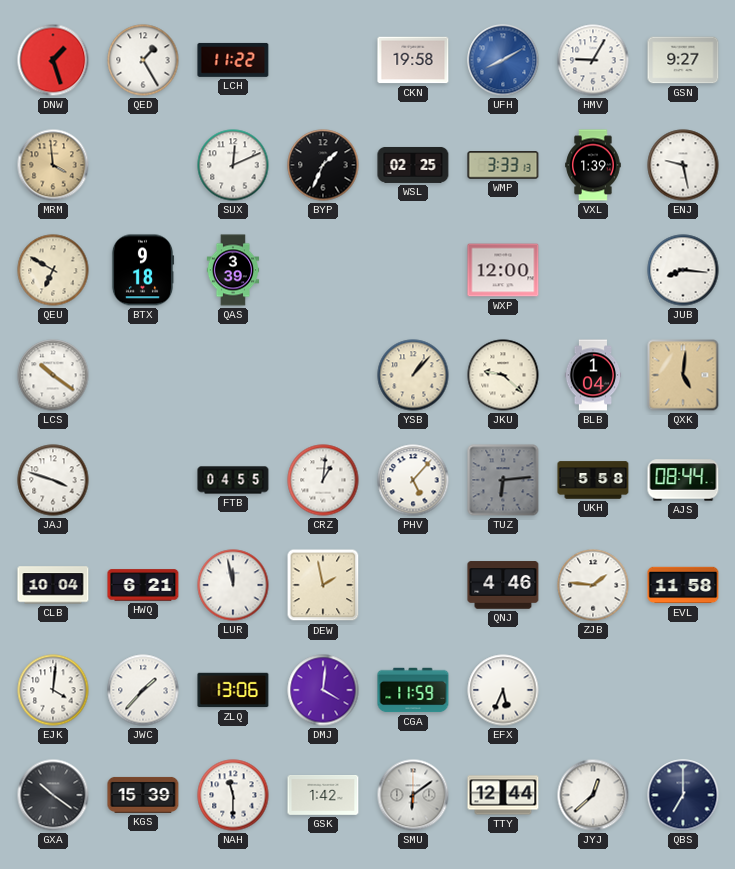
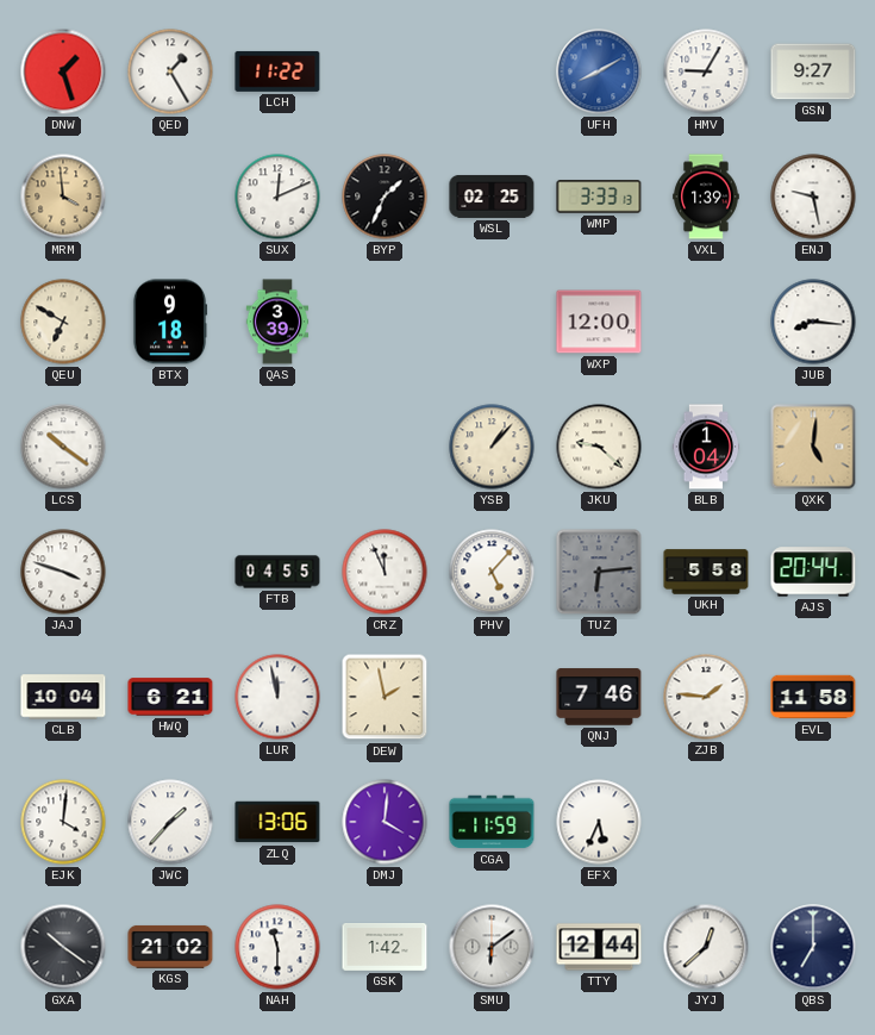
CKN: 19:58 -> none (413, 60)
CRZ: 1:01 -> 11:56 (385, 572)
AJS: 08:44 -> 20:44 (813, 572)
QNJ: 4:46 -> 7:46 (599, 697)
KGS: 15:39 -> 21:02 (170, 947)
